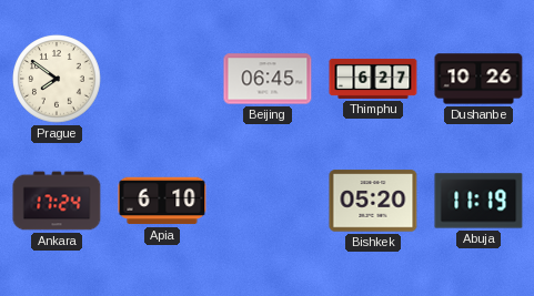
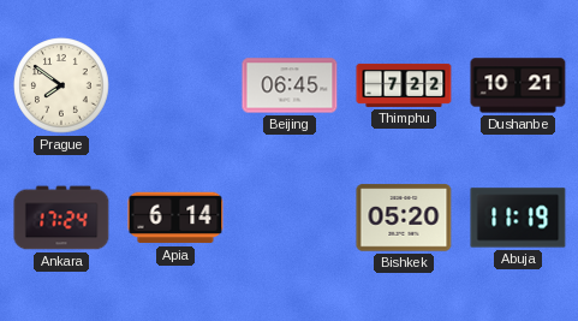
Thimphu: 6:27 -> 7:22 (404, 85)
Dushanbe: 10:26 -> 10:21 (518, 85)
Apia: 6:10 -> 6:14 (175, 218)
